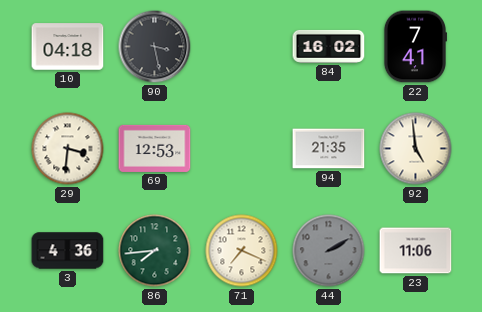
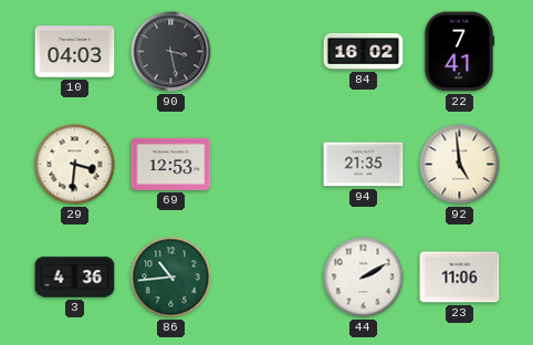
10: 04:18 -> 04:03 (75, 52)
86: 7:44 -> 10:44 (171, 278)
71: 7:19 -> none (242, 251)
44 dial: grey -> white (364, 278)
